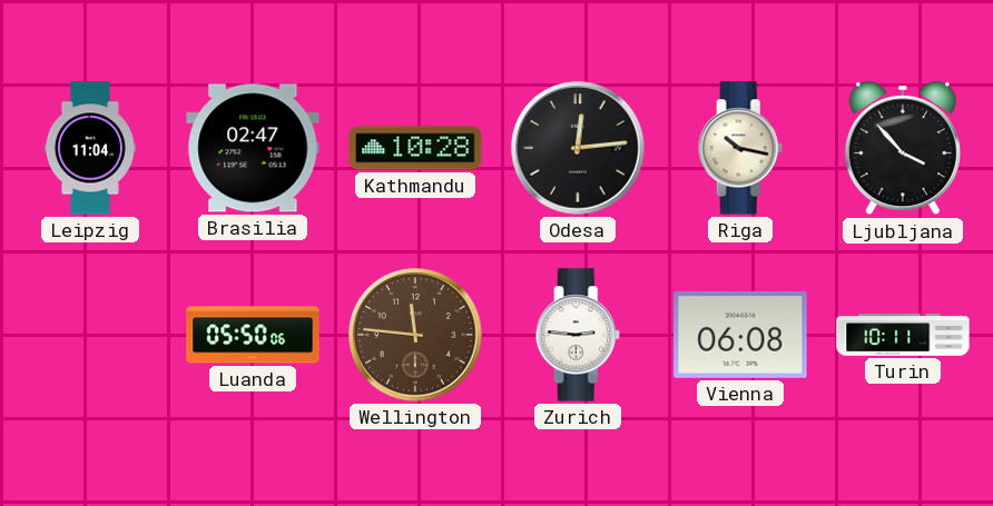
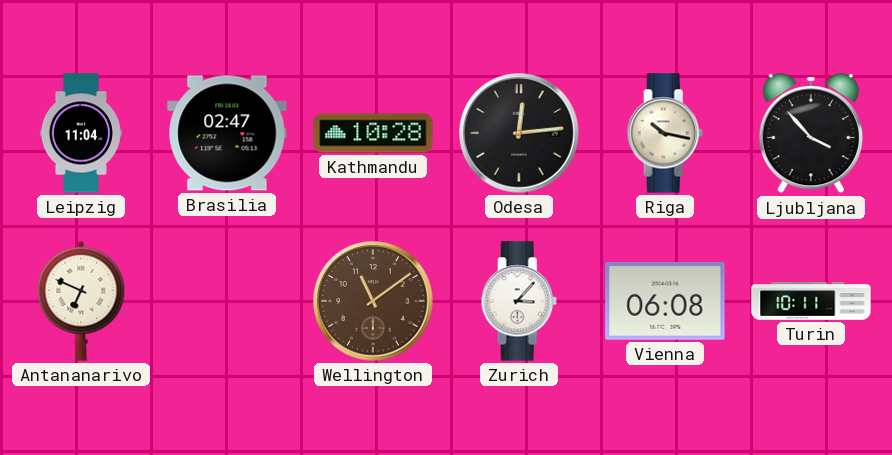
Antananarivo: none -> 6:49 (81, 301)
Luanda: 05:50 -> none (253, 335)
Wellington: 11:46 -> 11:09 (373, 301)
Zurich: 2:46 -> 3:07 (519, 301)
